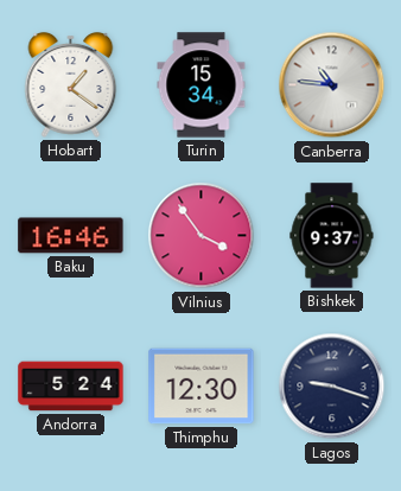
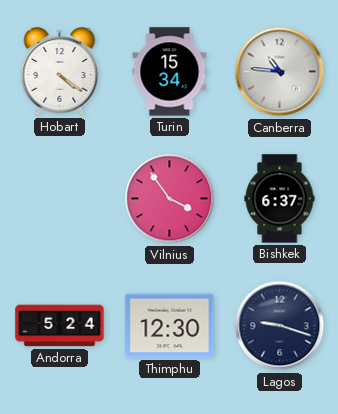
Hobart: 1:21 -> 4:21 (60, 71)
Baku: 16:46 -> none (71, 236)
Bishkek: 9:37 -> 6:37 (280, 199)
